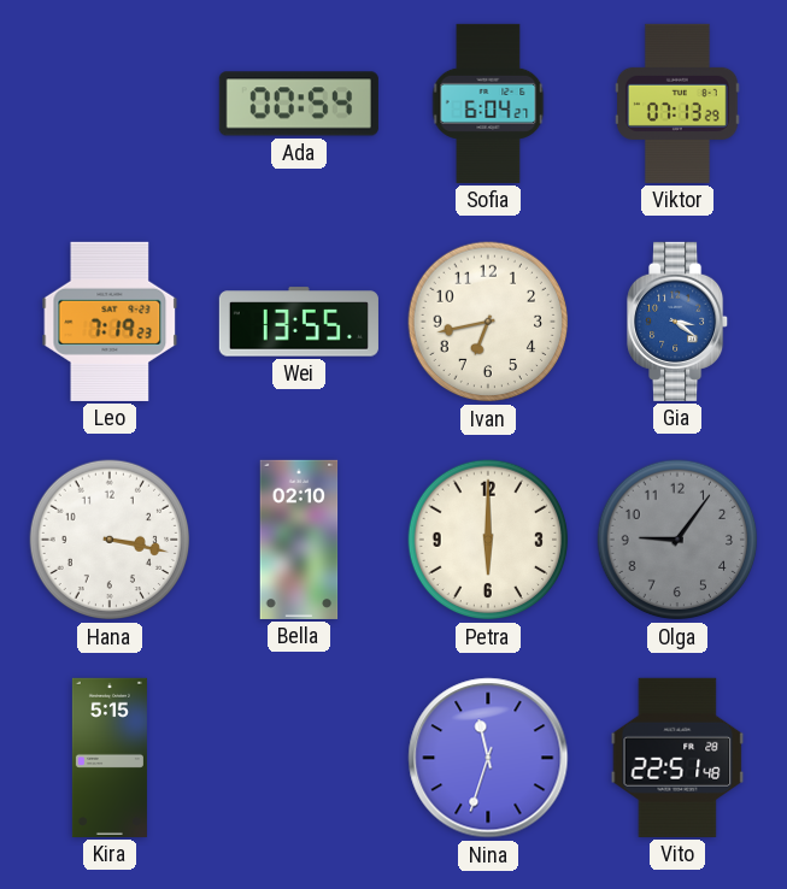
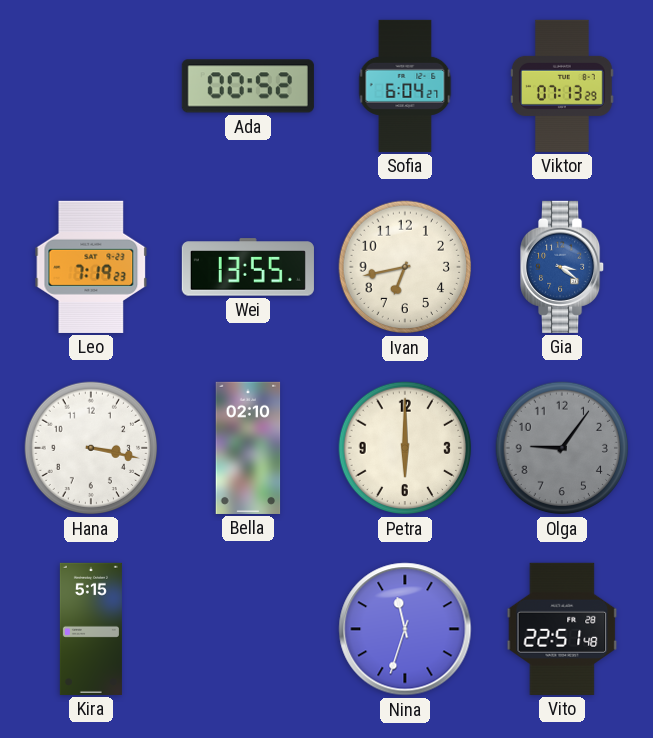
Ada: 00:54 -> 00:52 (248, 86)
